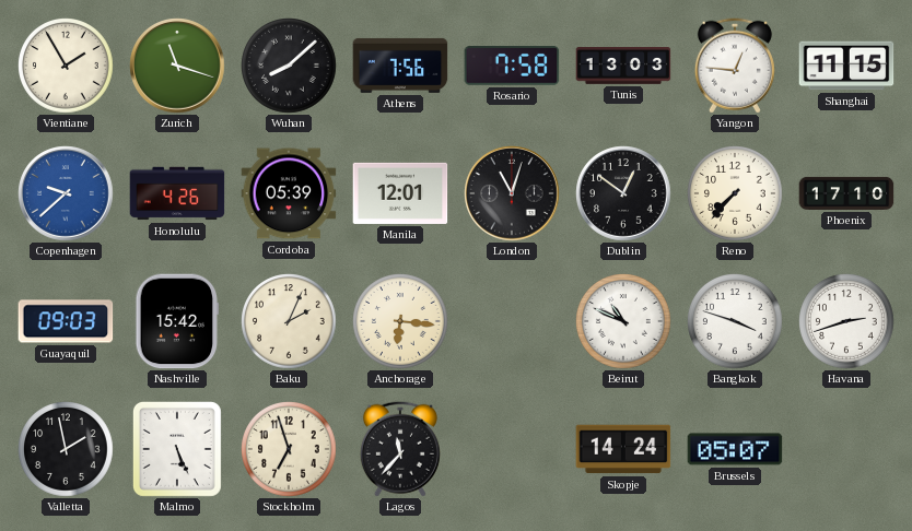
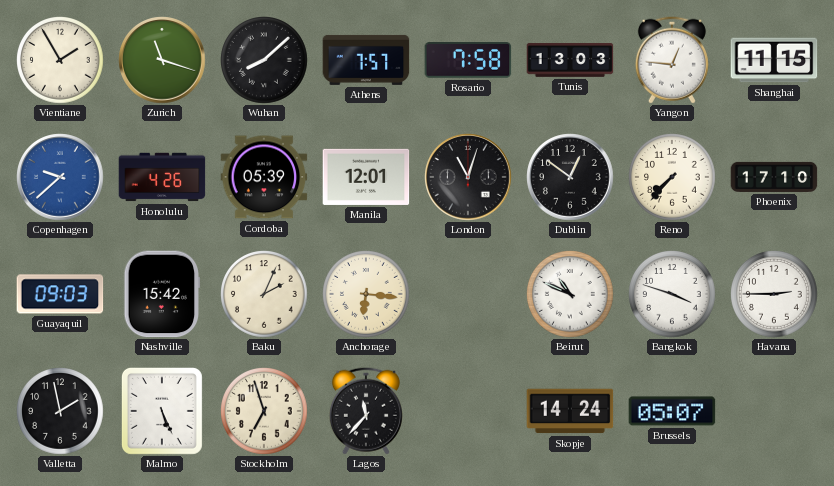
Athens: 7:56 -> 7:57 (366, 60)
Havana: 2:42 -> 2:45 (775, 295)
